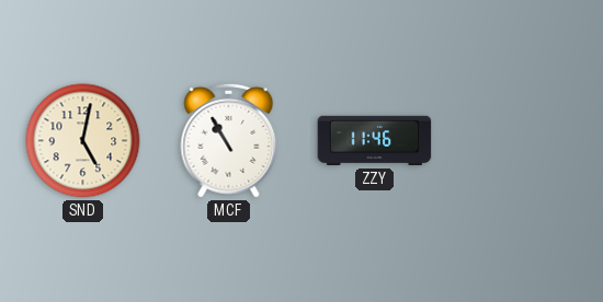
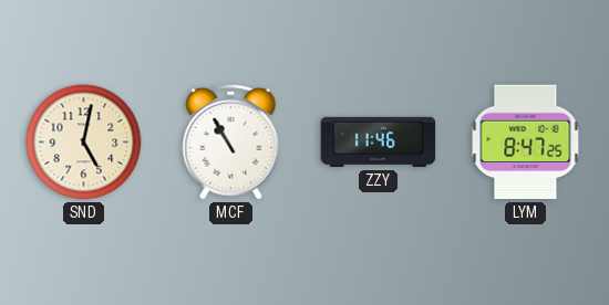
LYM: none -> 8:47 (526, 143)
